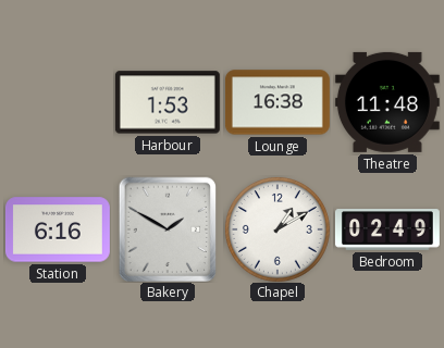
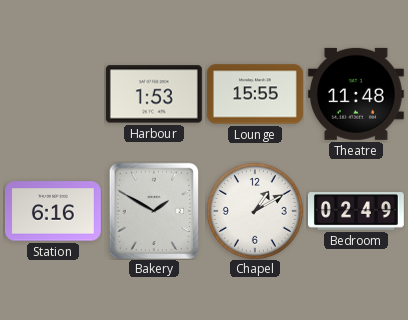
Lounge: 16:38 -> 15:55 (255, 94)
